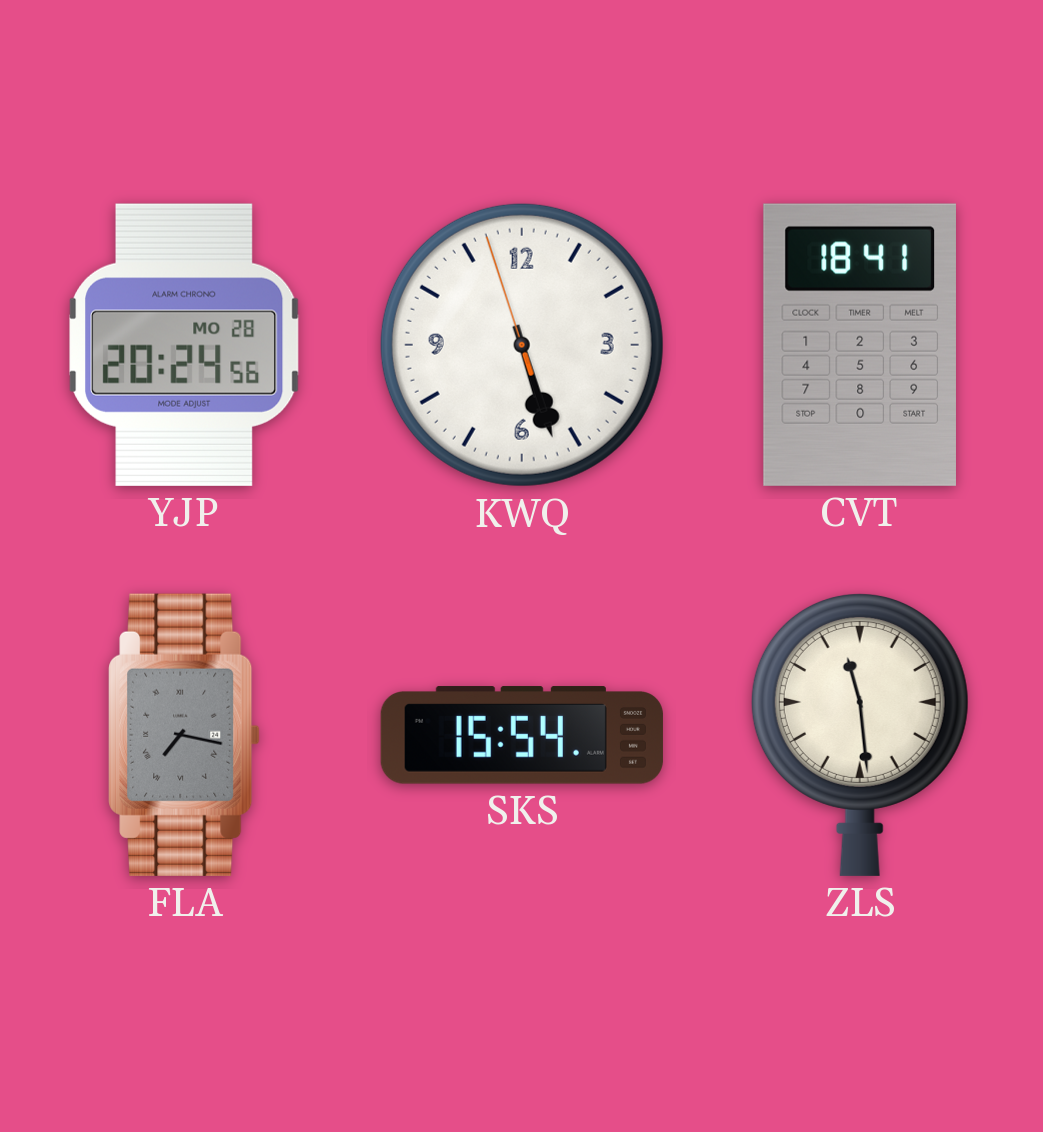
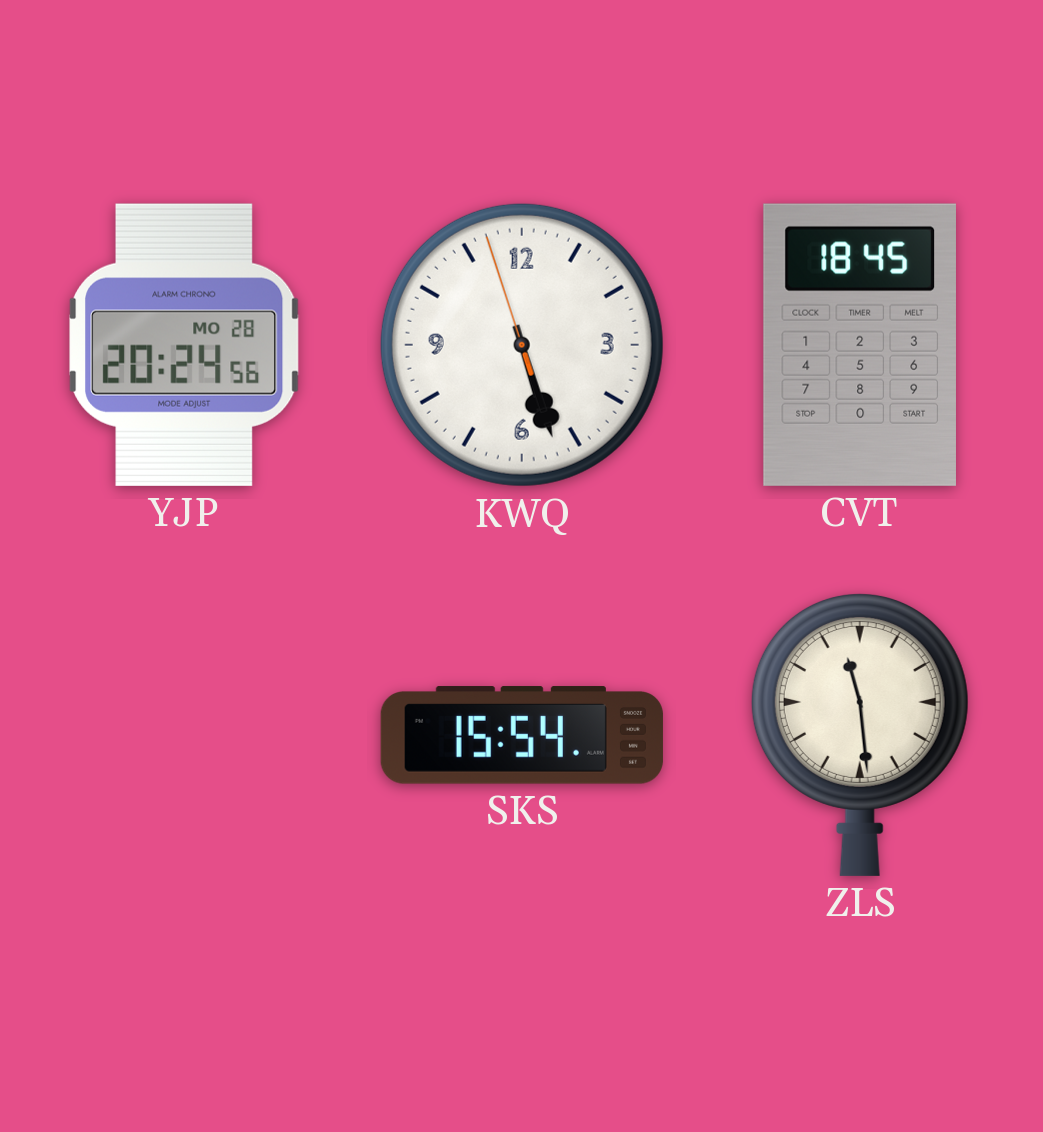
CVT: 18:41 -> 18:45 (860, 345)
FLA: 7:17 -> none (184, 735)
